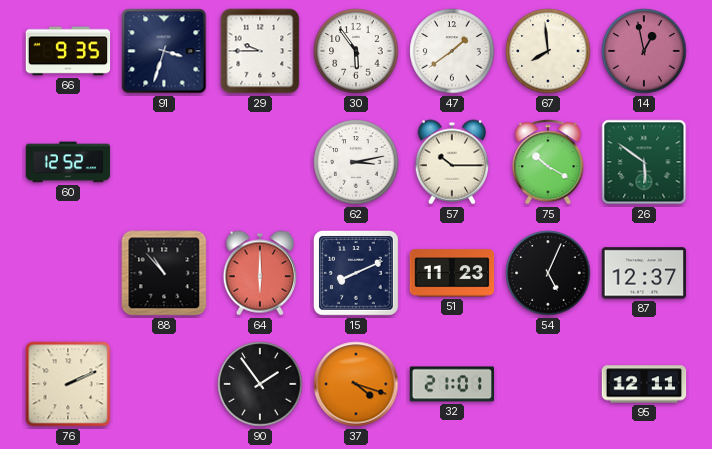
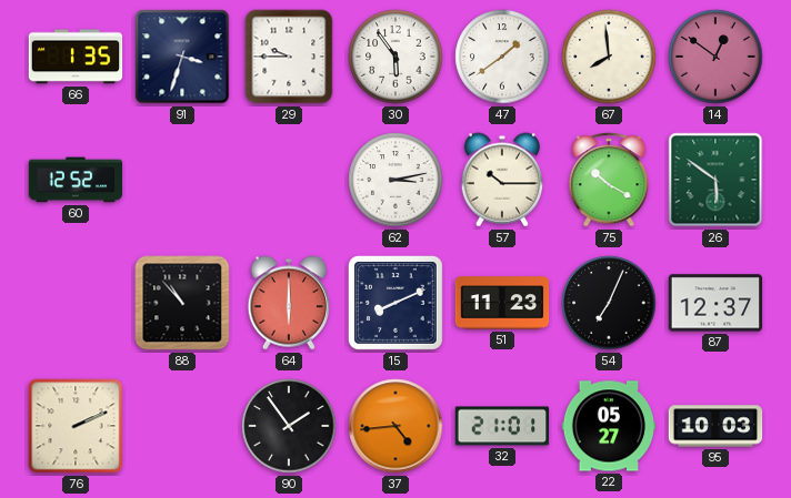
66: 9:35 -> 1:35 (76, 57)
14: 12:58 -> 12:51 (715, 57)
54: 5:04 -> 7:04 (609, 303)
37: 4:18 -> 4:44 (395, 426)
22: none -> 05:27 (609, 426)
95: 12:11 -> 10:03 (715, 426)
